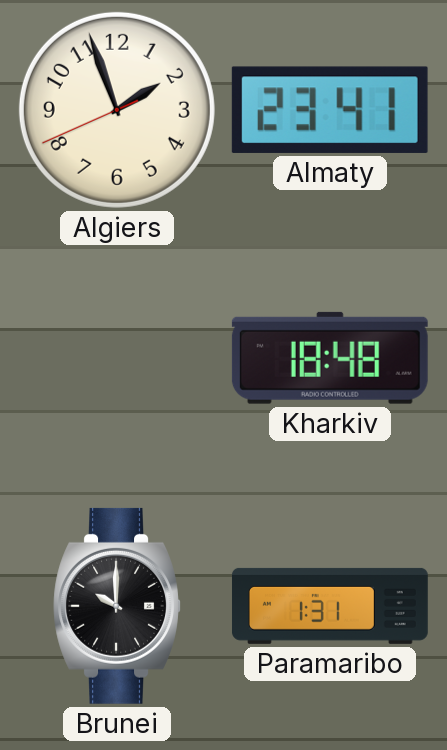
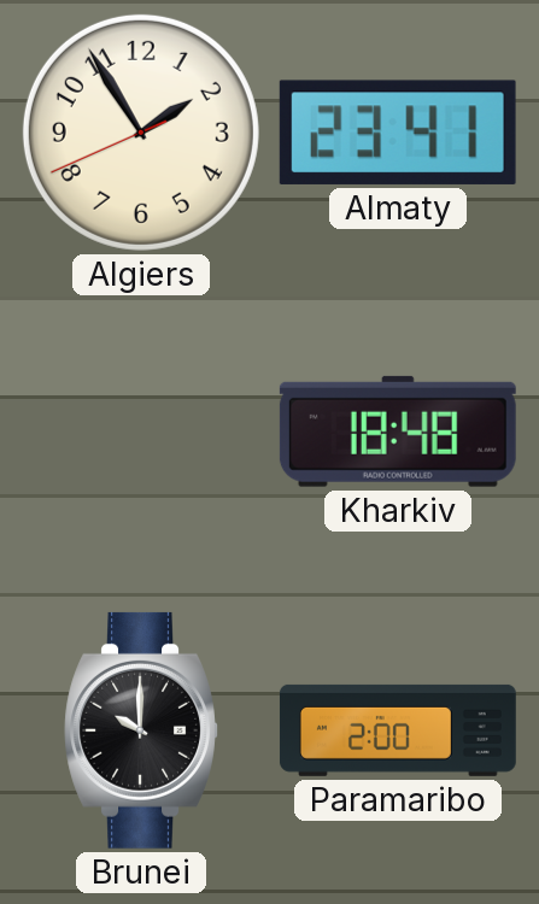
Algiers: 1:56 -> 1:54 (141, 133)
Paramaribo: 1:31 -> 2:00 (398, 730)
